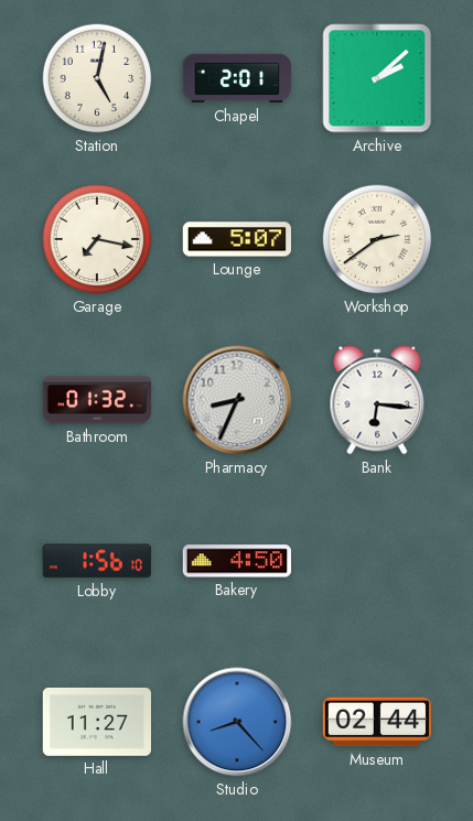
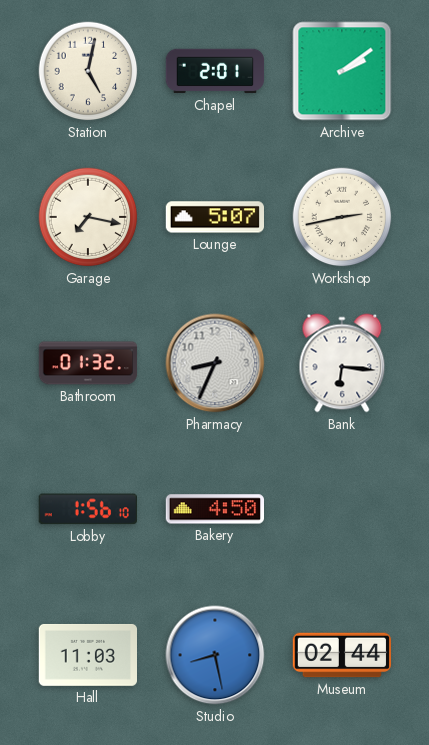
Archive: 2:08 -> 2:09 (342, 71)
Workshop: 2:39 -> 2:43 (342, 217)
Hall: 11:27 -> 11:03 (87, 655)
Studio: 8:23 -> 8:28 (215, 655)
